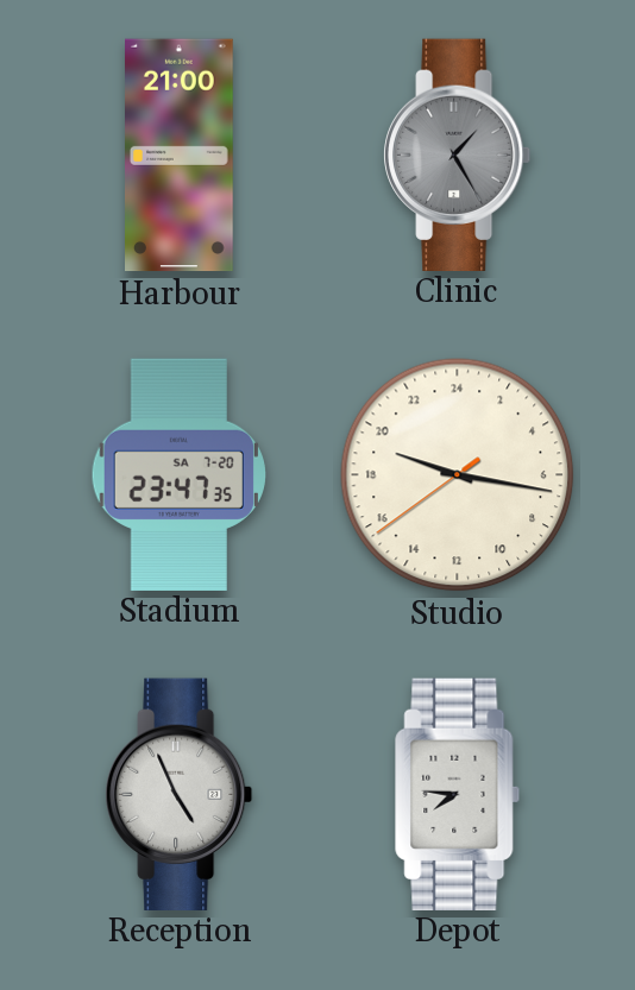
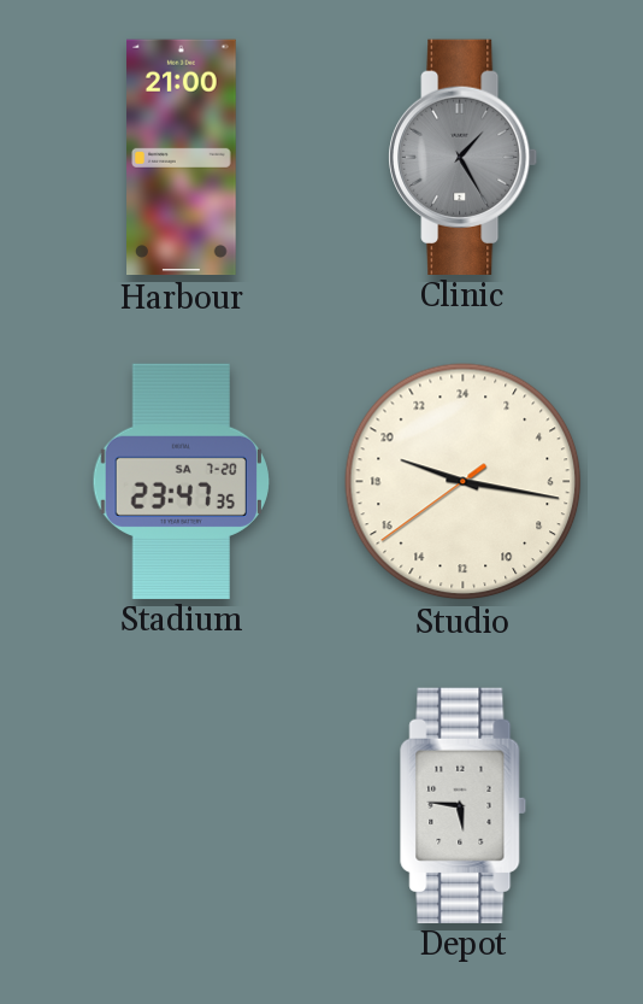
Reception: 4:56 -> none (180, 794)
Depot: 7:46 -> 5:46 (462, 805)
